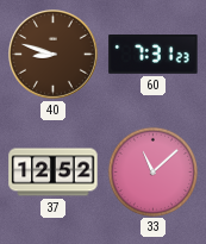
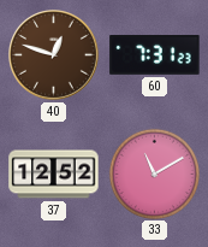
40: 8:48 -> 12:48 (54, 55)
33: 11:08 -> 11:10 (154, 174)
